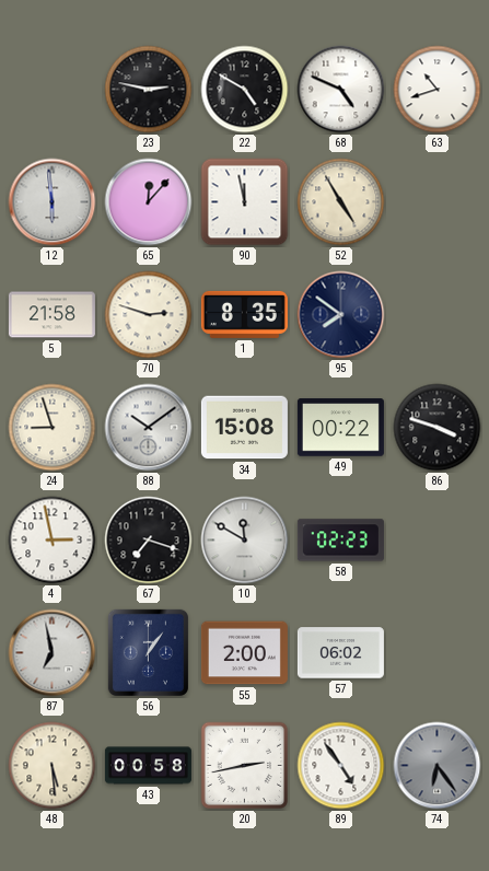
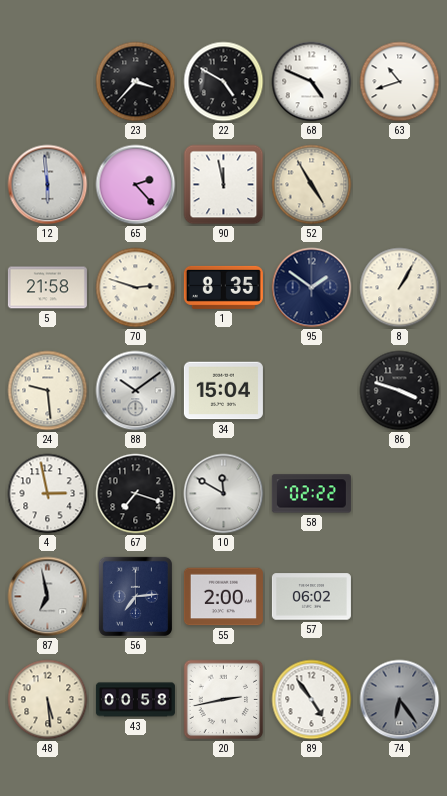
23: 2:47 -> 3:37 (136, 82)
65: 12:07 -> 2:23 (136, 185)
95: 7:51 -> 1:51 (312, 288)
8: none -> 1:05 (400, 288)
24: 8:57 -> 9:29 (48, 391)
34: 15:08 -> 15:04 (223, 391)
49: 00:22 -> none (340, 428)
58: 02:23 -> 02:22 (311, 494)
56: 1:06 -> 7:14 (135, 596)
